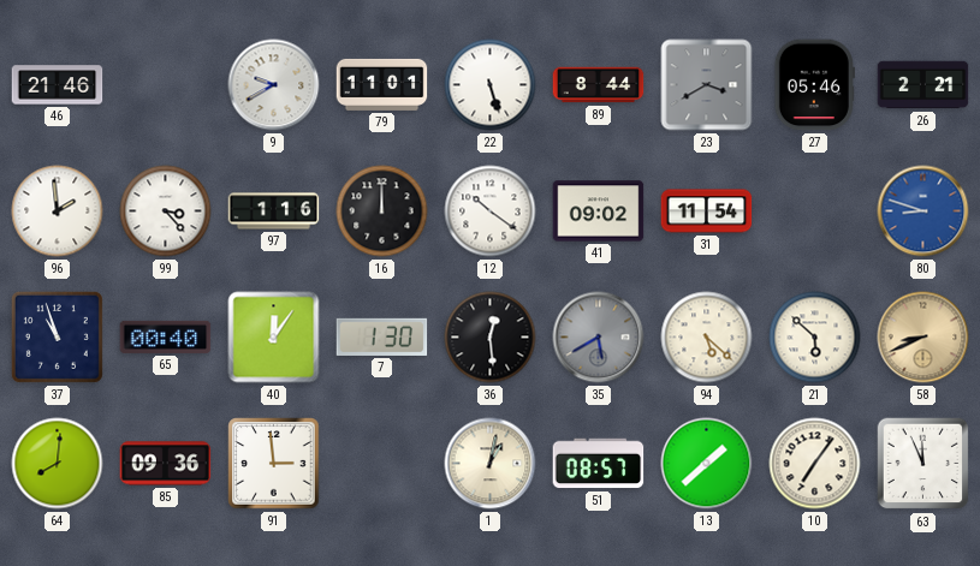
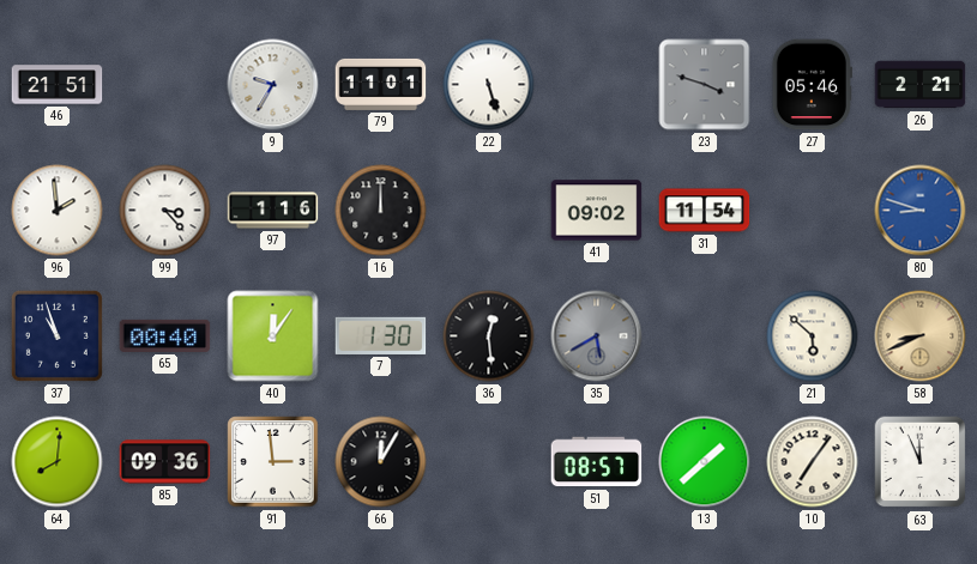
46: 21:46 -> 21:51 (58, 85)
9: 9:40 -> 9:35 (273, 85)
89: 8:44 -> none (599, 85)
23: 3:40 -> 3:48 (705, 85)
12: 10:21 -> none (491, 211)
94: 5:22 -> none (707, 338)
66: none -> 12:05 (381, 462)
1: 1:02 -> none (491, 464)
